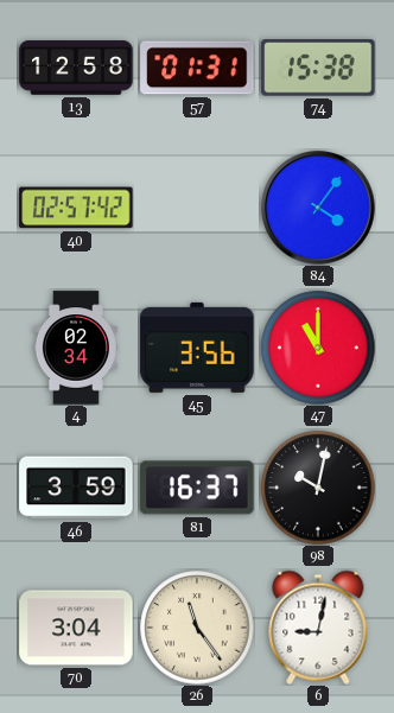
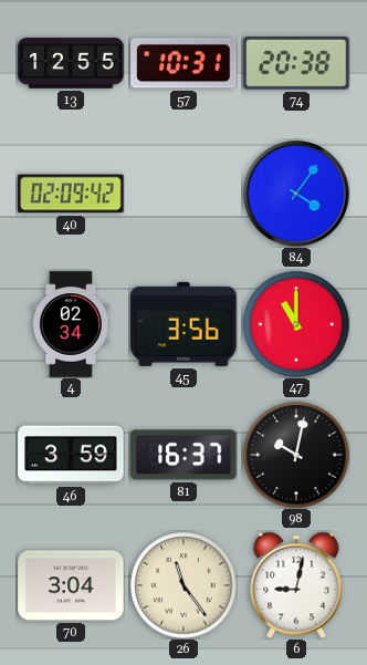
13: 12:58 -> 12:55 (71, 63)
57: 01:31 -> 10:31 (183, 63)
74: 15:38 -> 20:38 (296, 63)
40: 02:57 -> 02:09 (71, 194)
